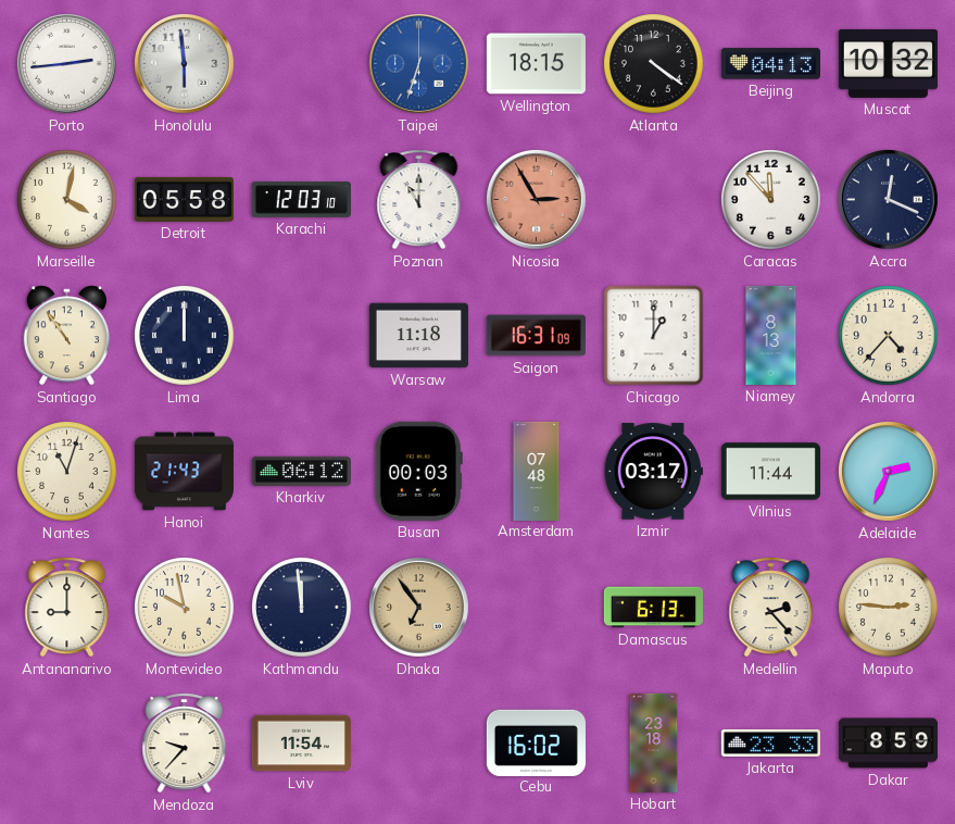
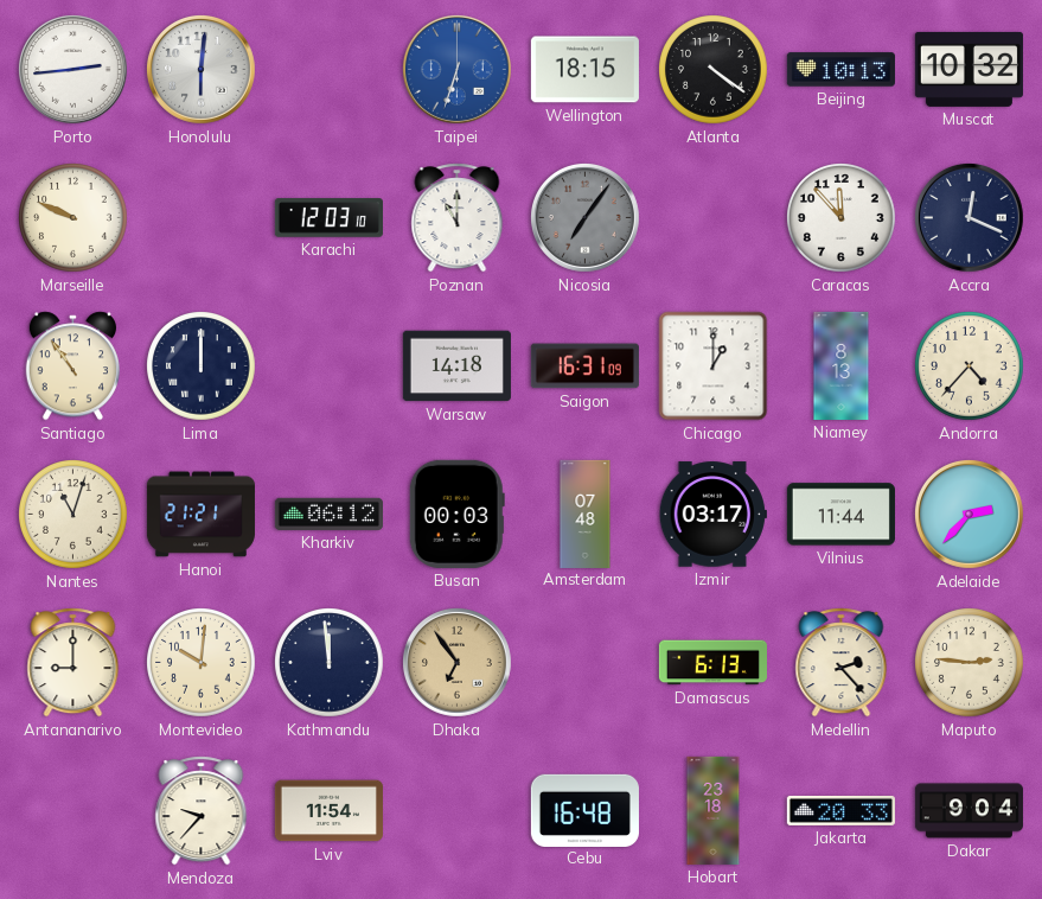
Honolulu: 5:59 -> 6:01 (202, 70)
Beijing: 04:13 -> 10:13 (840, 70)
Marseille: 4:02 -> 9:49 (73, 218)
Detroit: 05:58 -> none (184, 199)
Nicosia: 2:55 -> 7:06 (586, 218)
Nicosia dial: salmon -> grey (586, 218)
Warsaw: 11:18 -> 14:18 (456, 366)
Hanoi: 21:43 -> 21:21 (200, 515)
Adelaide: 2:34 -> 2:37 (970, 515)
Montevideo: 9:58 -> 10:01 (202, 663)
Cebu: 16:02 -> 16:48 (584, 810)
Jakarta: 23:33 -> 20:33 (840, 810)
Dakar: 8:59 -> 9:04 (969, 811)
